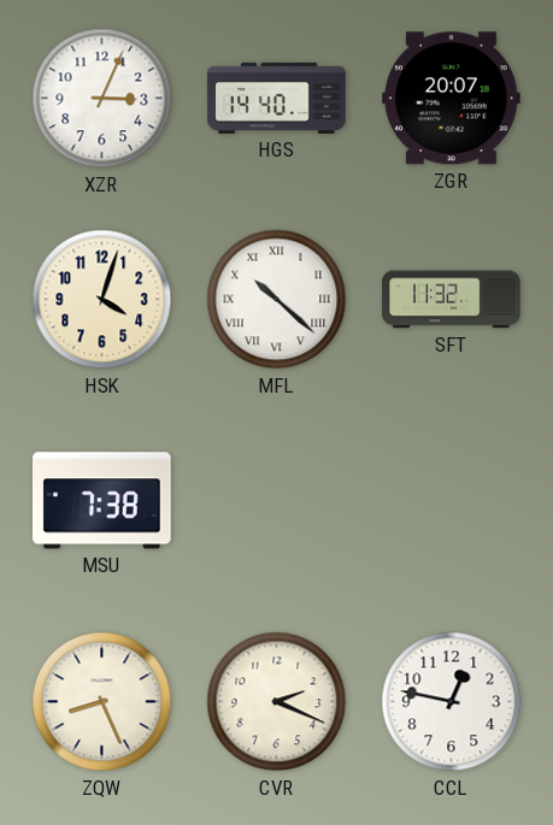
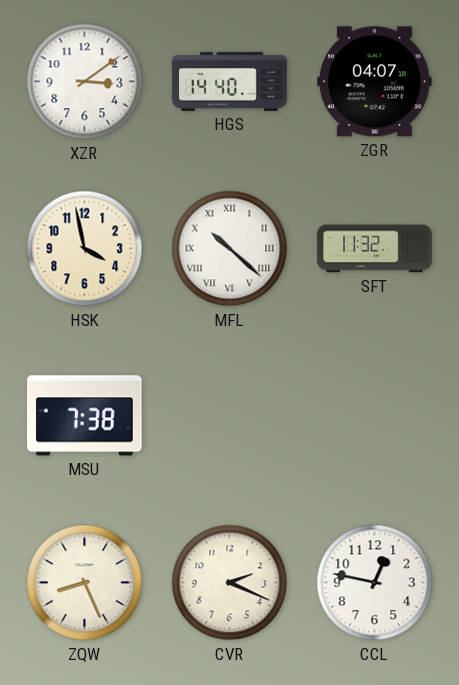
XZR: 3:04 -> 3:09 (85, 82)
ZGR: 20:07 -> 04:07 (375, 82)
HSK: 4:03 -> 3:58 (85, 249)
